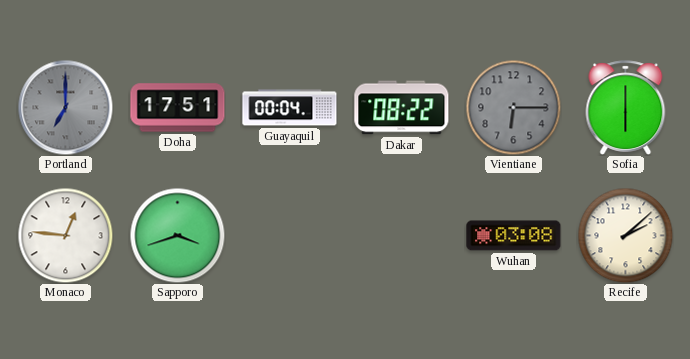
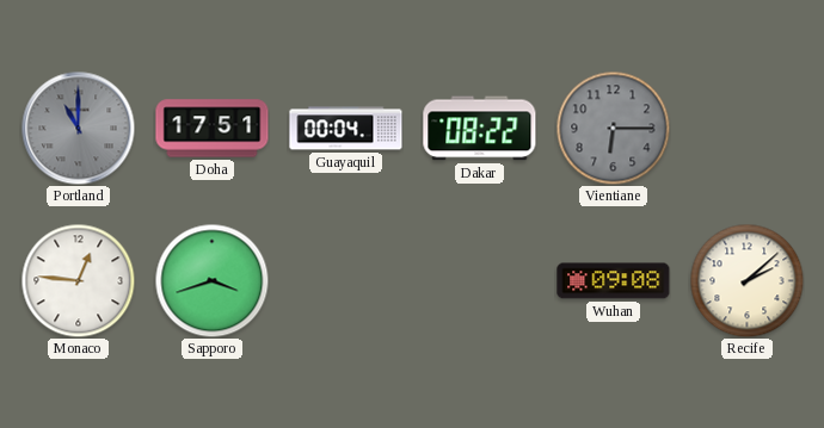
Portland: 7:00 -> 11:00 (78, 128)
Sofia: 6:00 -> none (626, 108)
Wuhan: 03:08 -> 09:08 (614, 281)
